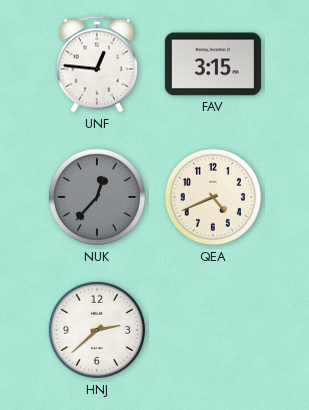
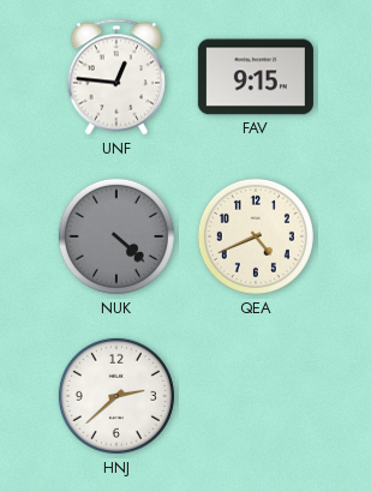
FAV: 3:15 -> 9:15 (256, 77)
NUK: 12:37 -> 4:22 (116, 236)
